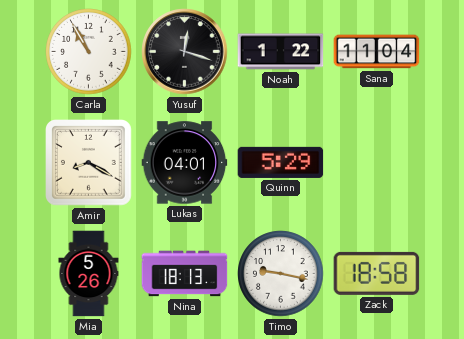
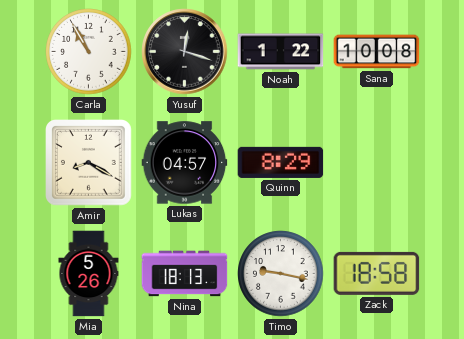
Sana: 11:04 -> 10:08 (377, 52)
Lukas: 04:01 -> 04:57 (185, 163)
Quinn: 5:29 -> 8:29 (281, 162)
